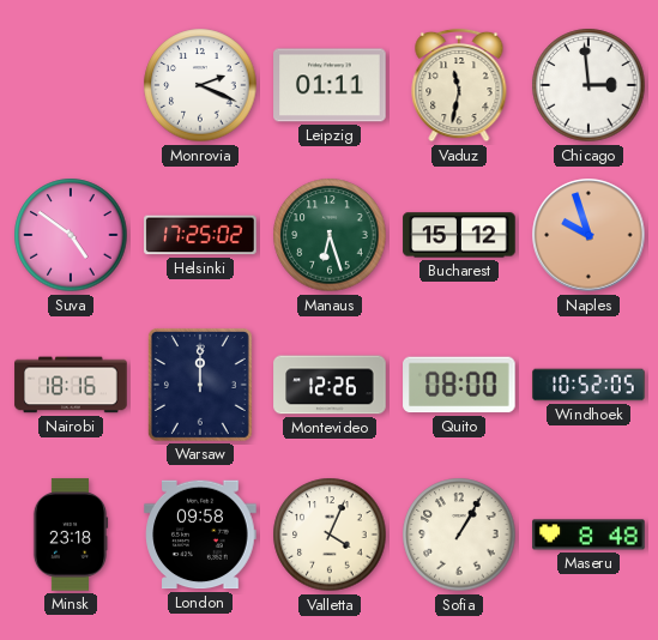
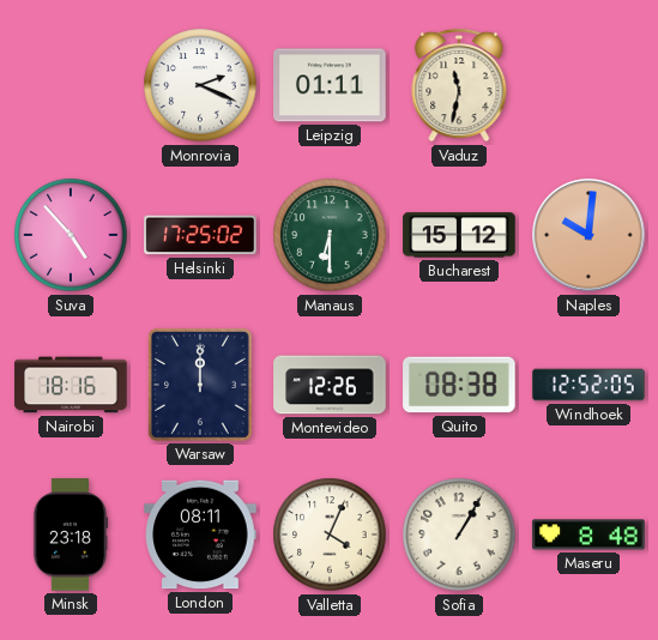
Chicago: 2:59 -> none (588, 85)
Suva: 4:51 -> 4:53 (71, 235)
Manaus: 6:27 -> 6:30 (330, 235)
Naples: 9:57 -> 10:01 (588, 235)
Quito: 08:00 -> 08:38 (459, 385)
Windhoek: 10:52 -> 12:52 (588, 385)
London: 09:58 -> 08:11 (200, 535)
